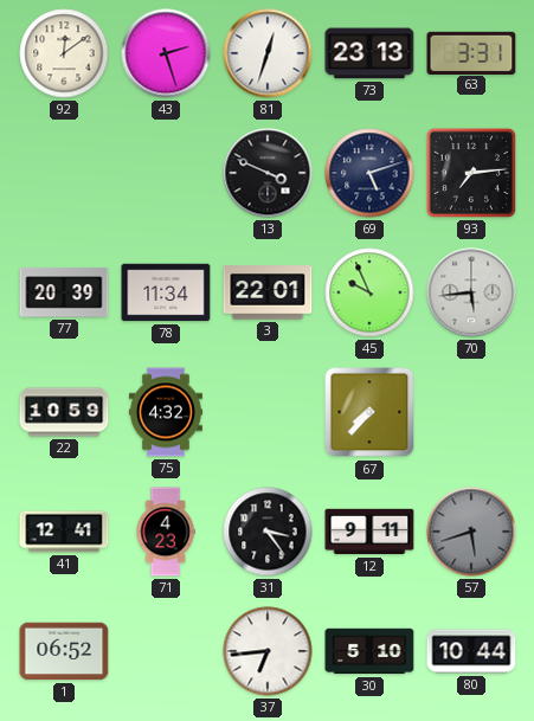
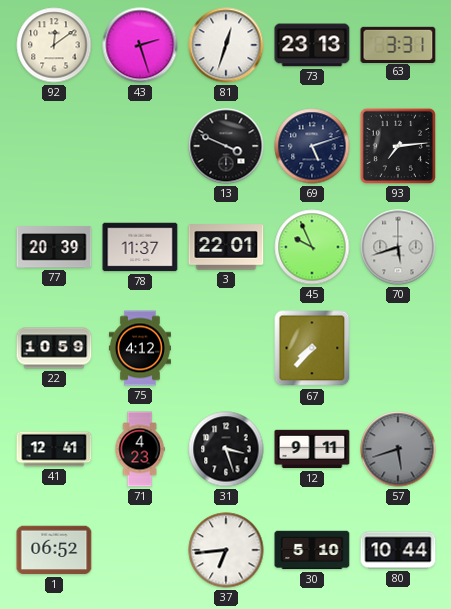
78: 11:34 -> 11:37 (140, 247)
70: 5:44 -> 5:42 (398, 247)
75: 4:32 -> 4:12 (140, 348)
31: 3:24 -> 3:27 (226, 449)
